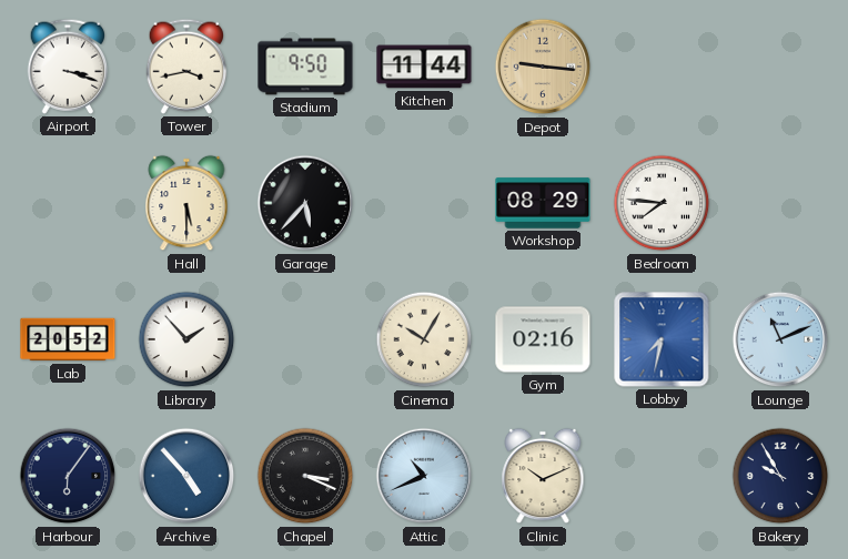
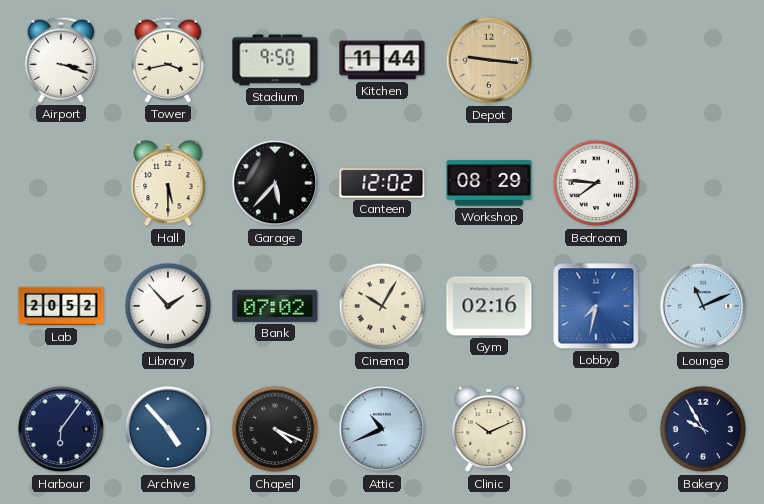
Canteen: none -> 12:02 (382, 183)
Bank: none -> 07:02 (275, 306)
Chapel: 3:19 -> 4:19 (275, 429)
